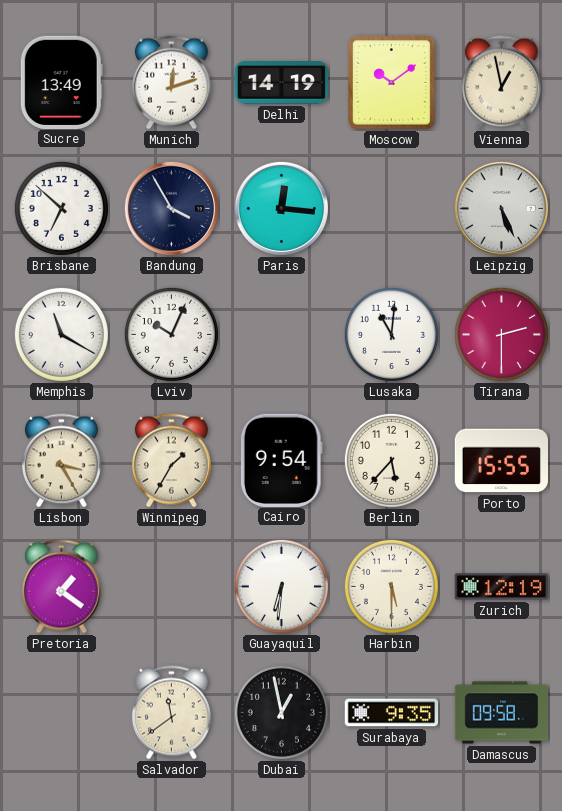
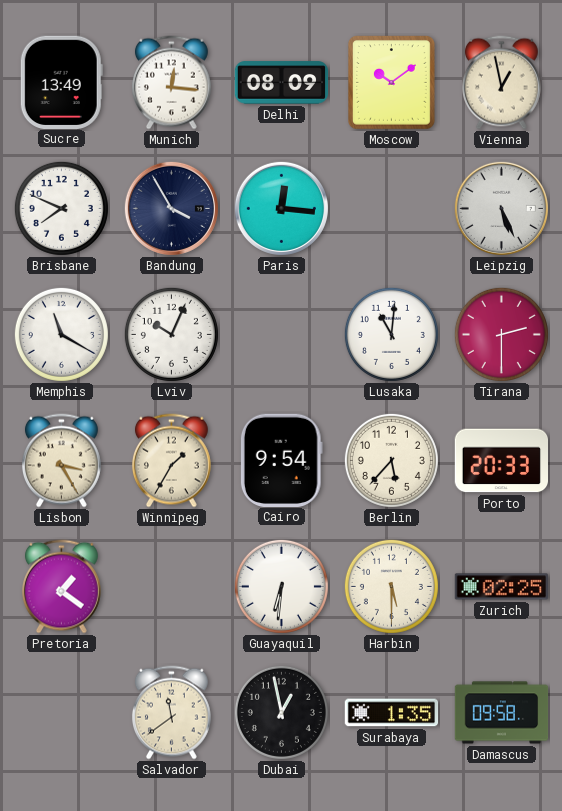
Munich: 12:12 -> 12:16 (171, 83)
Delhi: 14:19 -> 08:09 (282, 83)
Brisbane: 6:52 -> 7:49 (61, 208)
Porto: 15:55 -> 20:33 (501, 461)
Zurich: 12:19 -> 02:25 (501, 587)
Surabaya: 9:35 -> 1:35 (392, 713)
